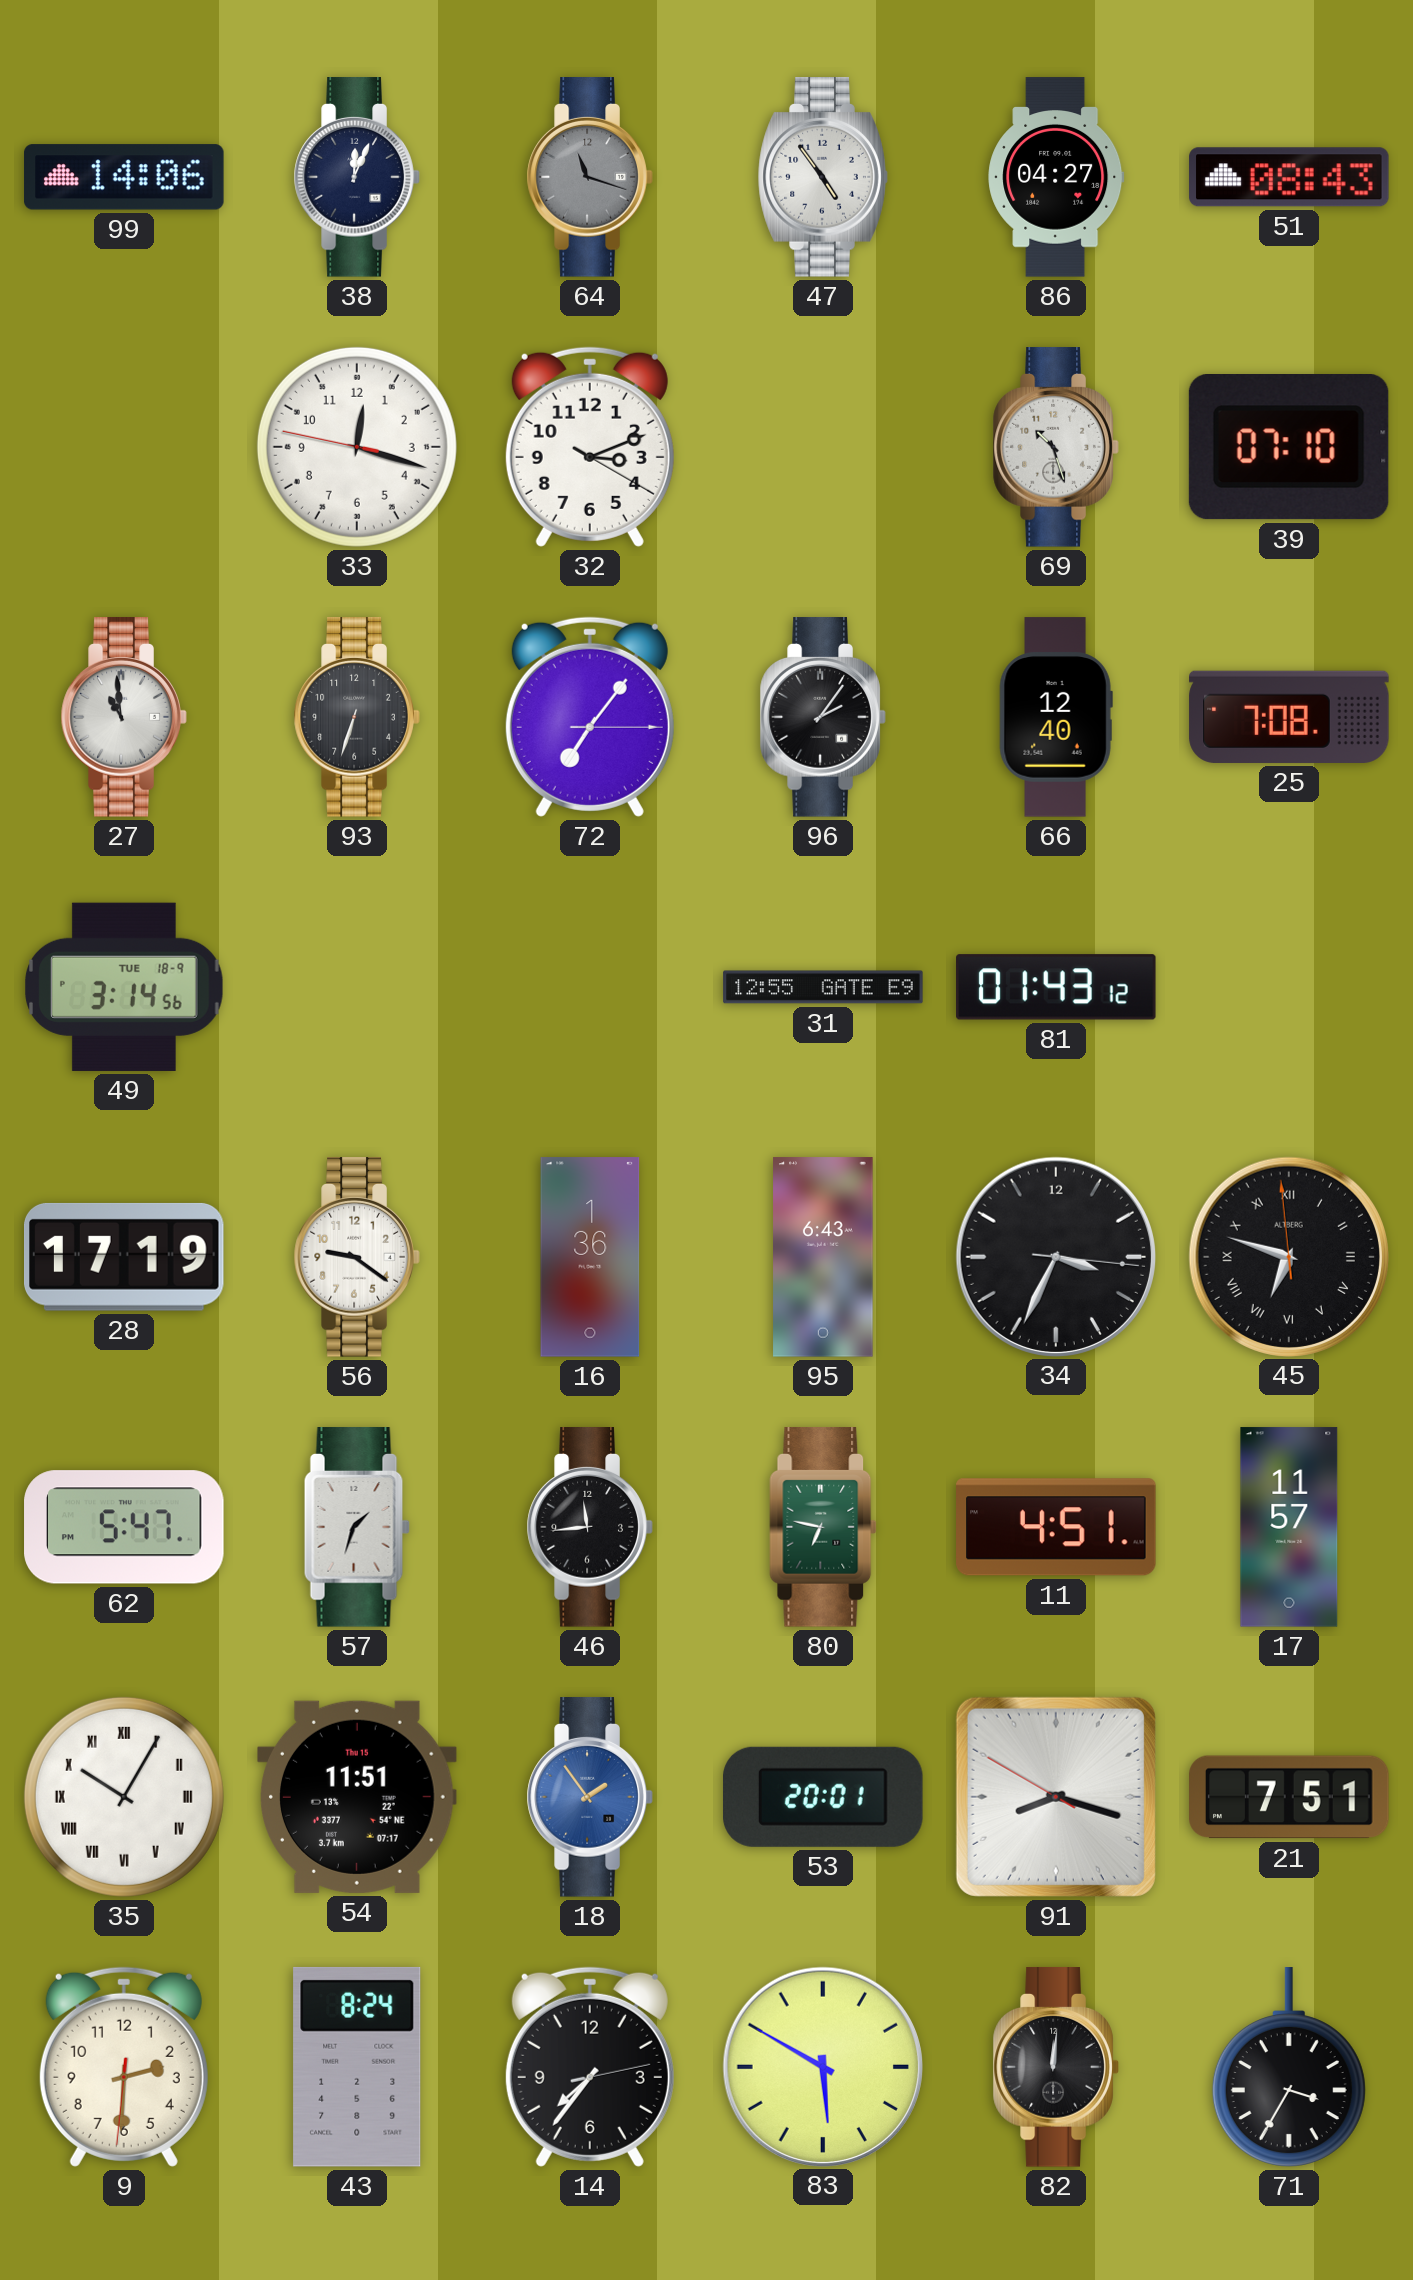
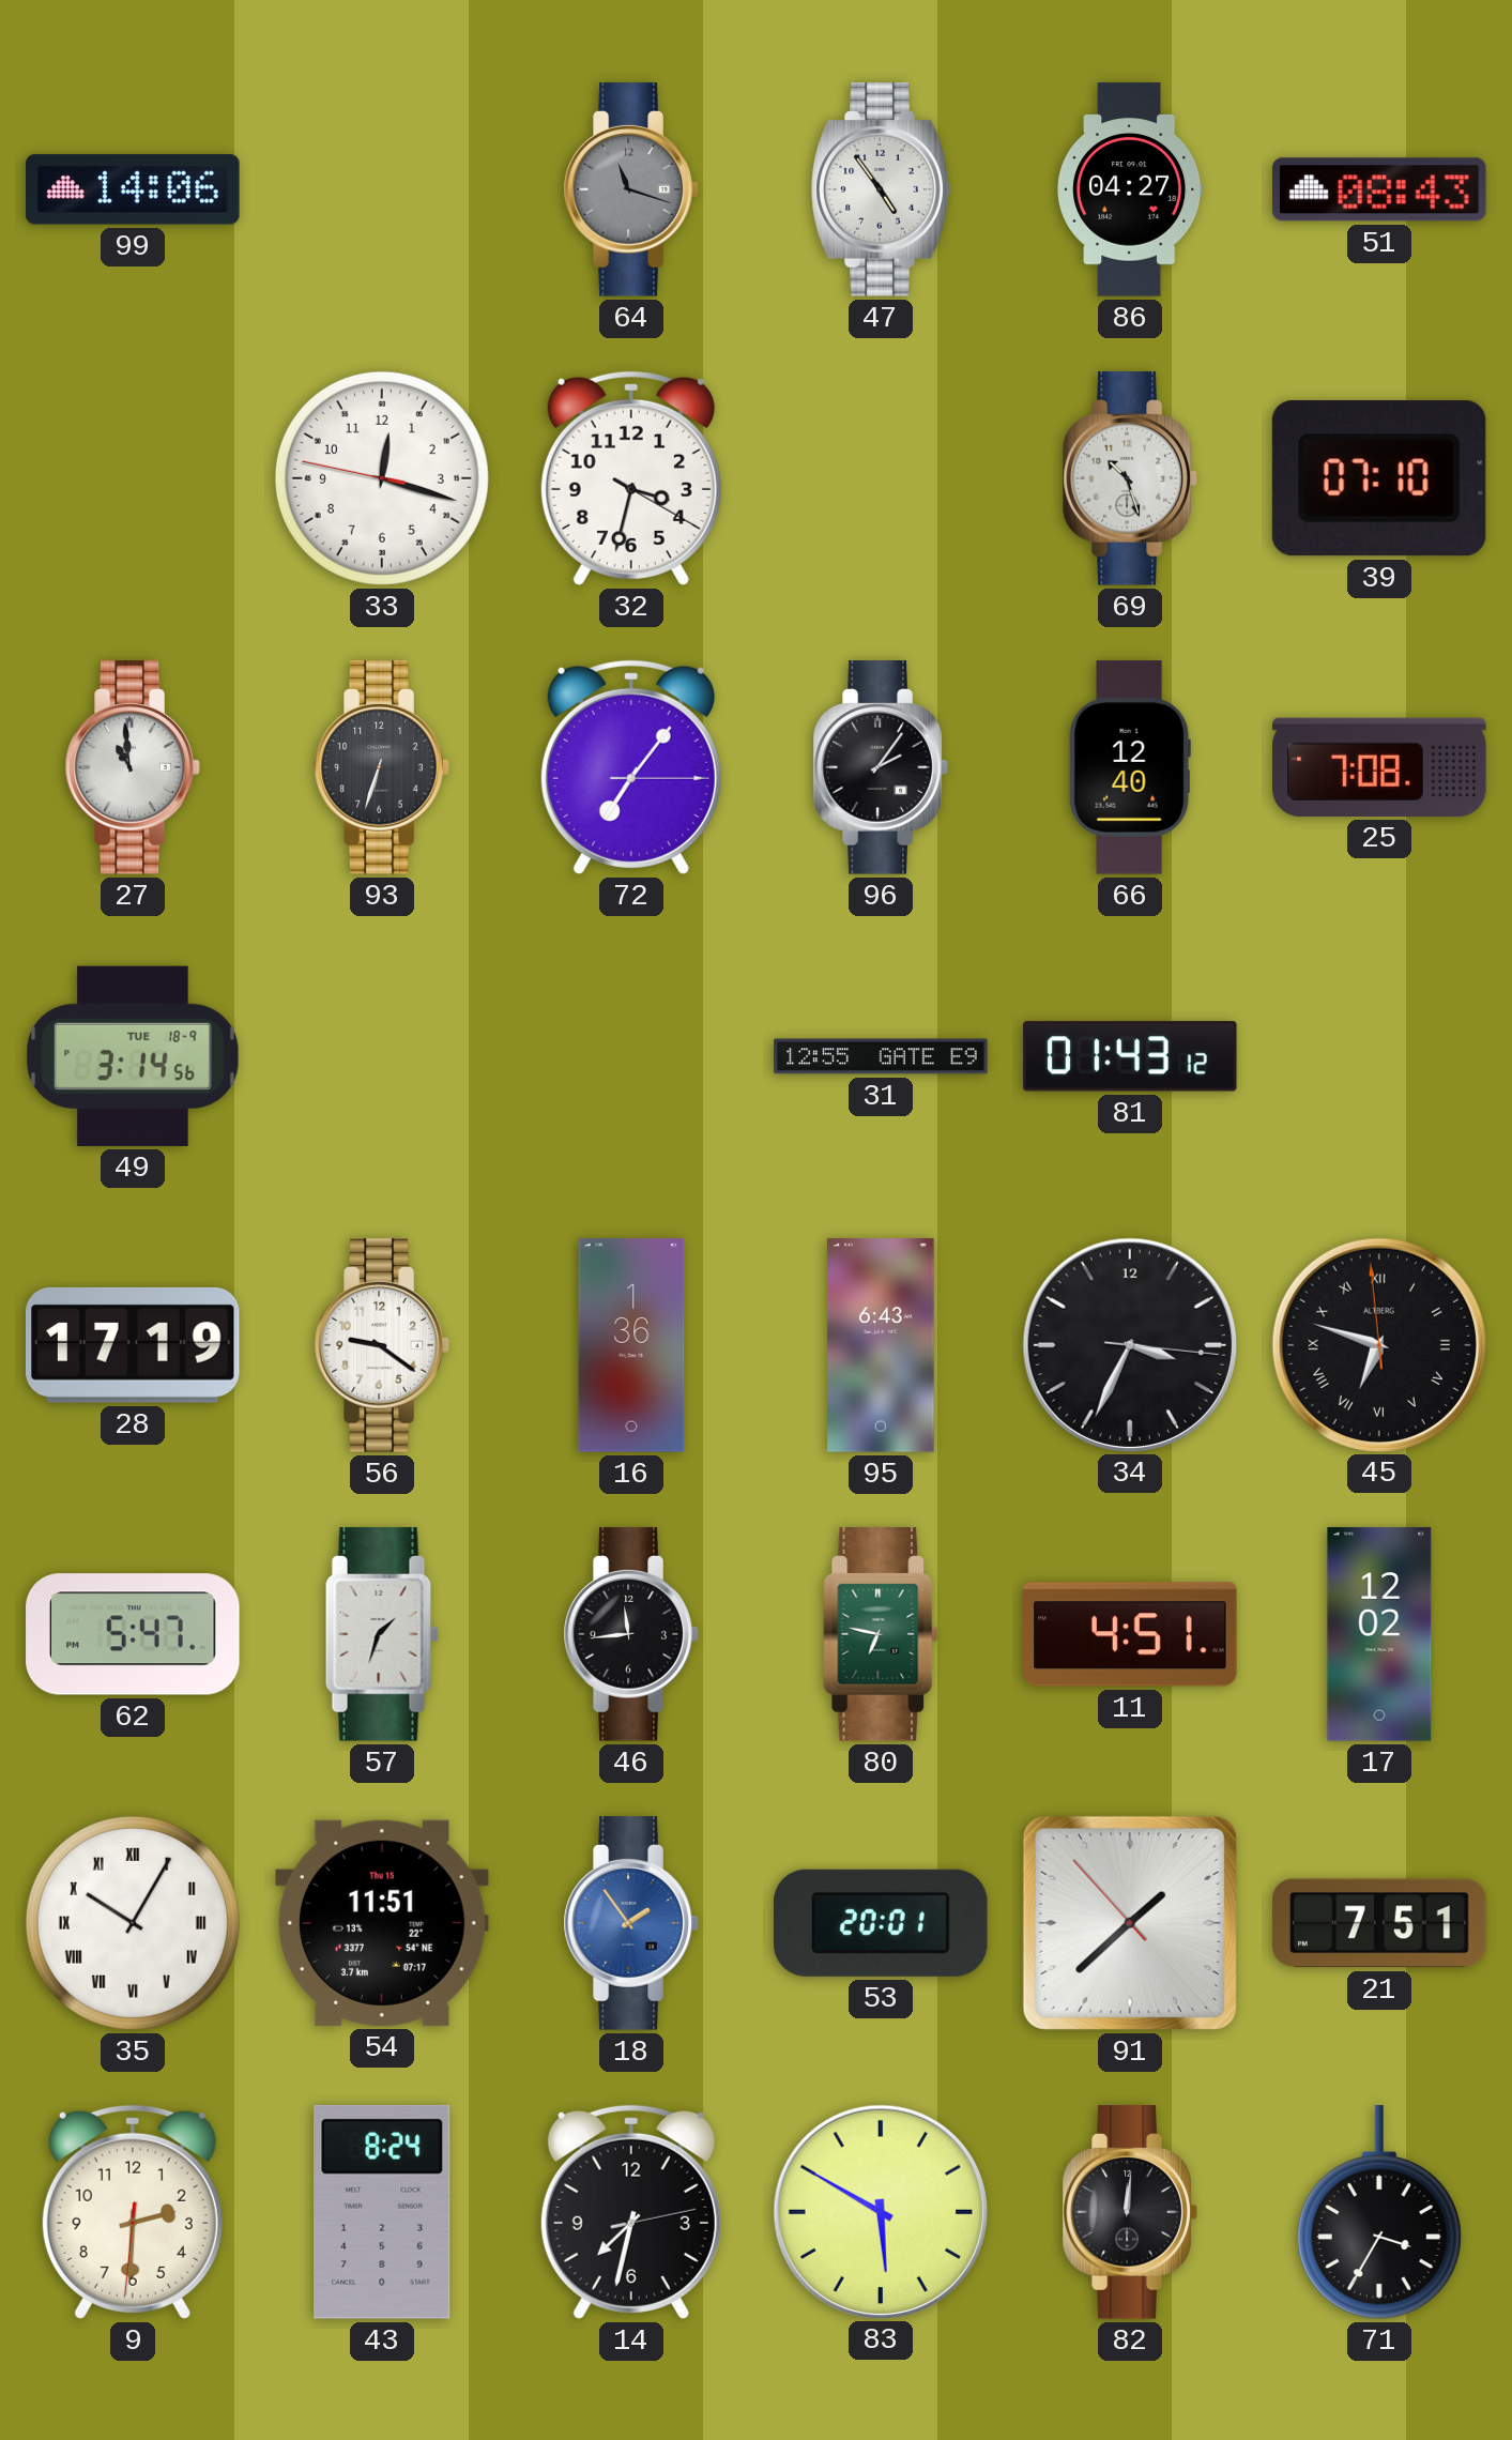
38: 12:04 -> none (357, 177)
32: 3:11 -> 3:32 (631, 478)
17: 11:57 -> 12:02 (1379, 1634)
91: 8:17 -> 1:37 (1130, 1923)
14: 7:36 -> 7:32 (631, 2212)
